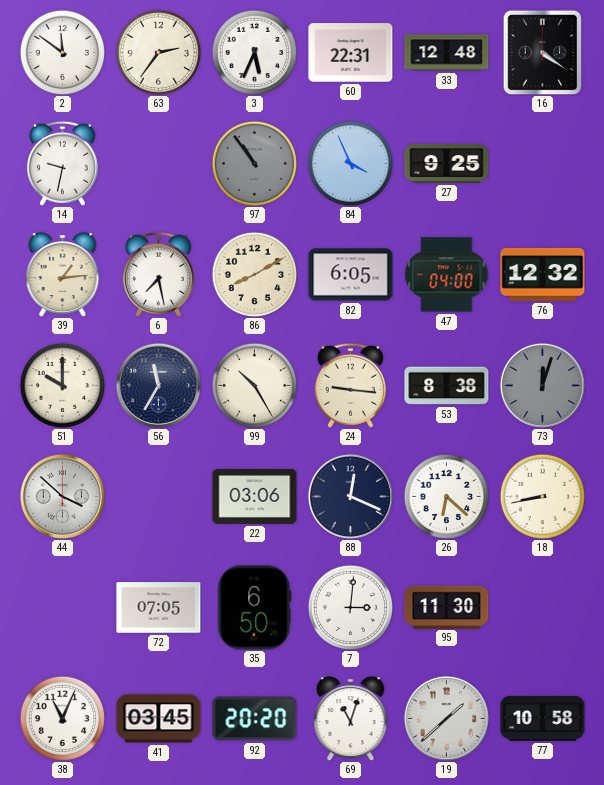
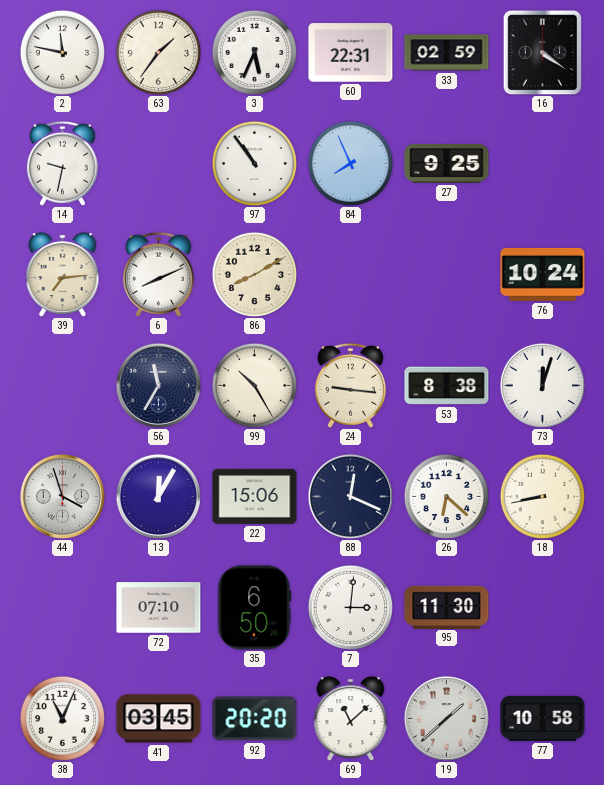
2: 11:51 -> 11:47 (62, 52)
63: 2:36 -> 1:36 (158, 52)
33: 12:48 -> 02:59 (447, 53)
97 dial: grey -> white (254, 163)
84: 3:56 -> 7:56 (350, 163)
39: 1:14 -> 7:14 (63, 275)
6: 7:28 -> 8:11 (158, 274)
82: 6:05 -> none (351, 275)
47: 04:00 -> none (447, 275)
76: 12:32 -> 10:24 (543, 274)
51: 10:00 -> none (62, 385)
73 dial: grey -> white (542, 385)
44: 3:52 -> 3:57 (62, 496)
13: none -> 12:05 (158, 496)
22: 03:06 -> 15:06 (255, 496)
72: 07:05 -> 07:10 (159, 608)
69: 11:03 -> 11:08 (351, 719)
